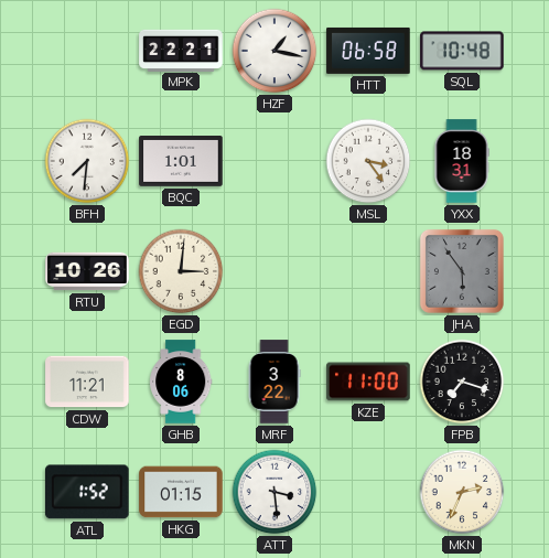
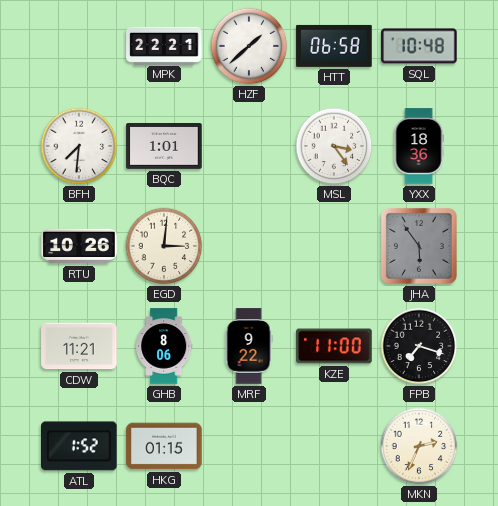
HZF: 1:17 -> 1:38 (249, 46)
YXX: 18:31 -> 18:36 (419, 146)
MRF: 3:22 -> 9:22 (249, 346)
ATT: 3:29 -> none (274, 492)
